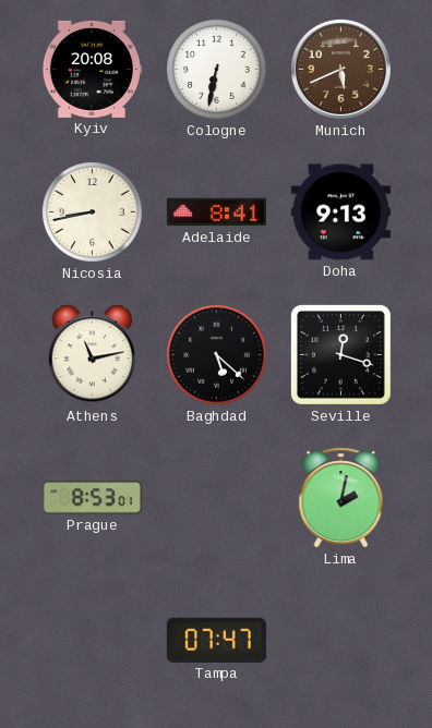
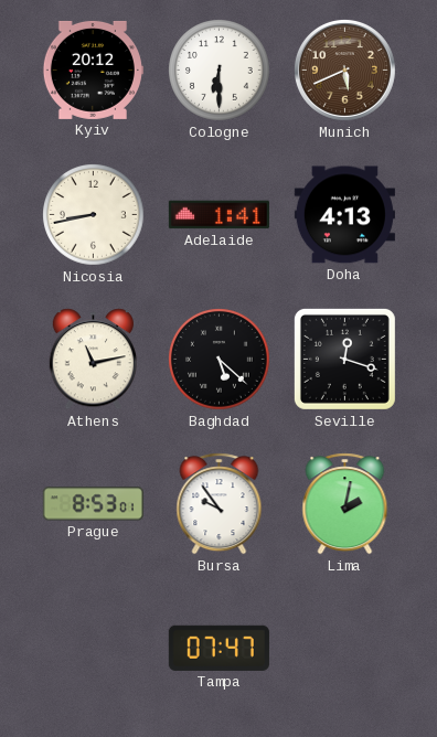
Kyiv: 20:08 -> 20:12 (93, 70)
Cologne: 6:32 -> 6:30 (220, 71)
Adelaide: 8:41 -> 1:41 (218, 215)
Doha: 9:13 -> 4:13 (344, 215)
Bursa: none -> 9:54 (220, 504)
